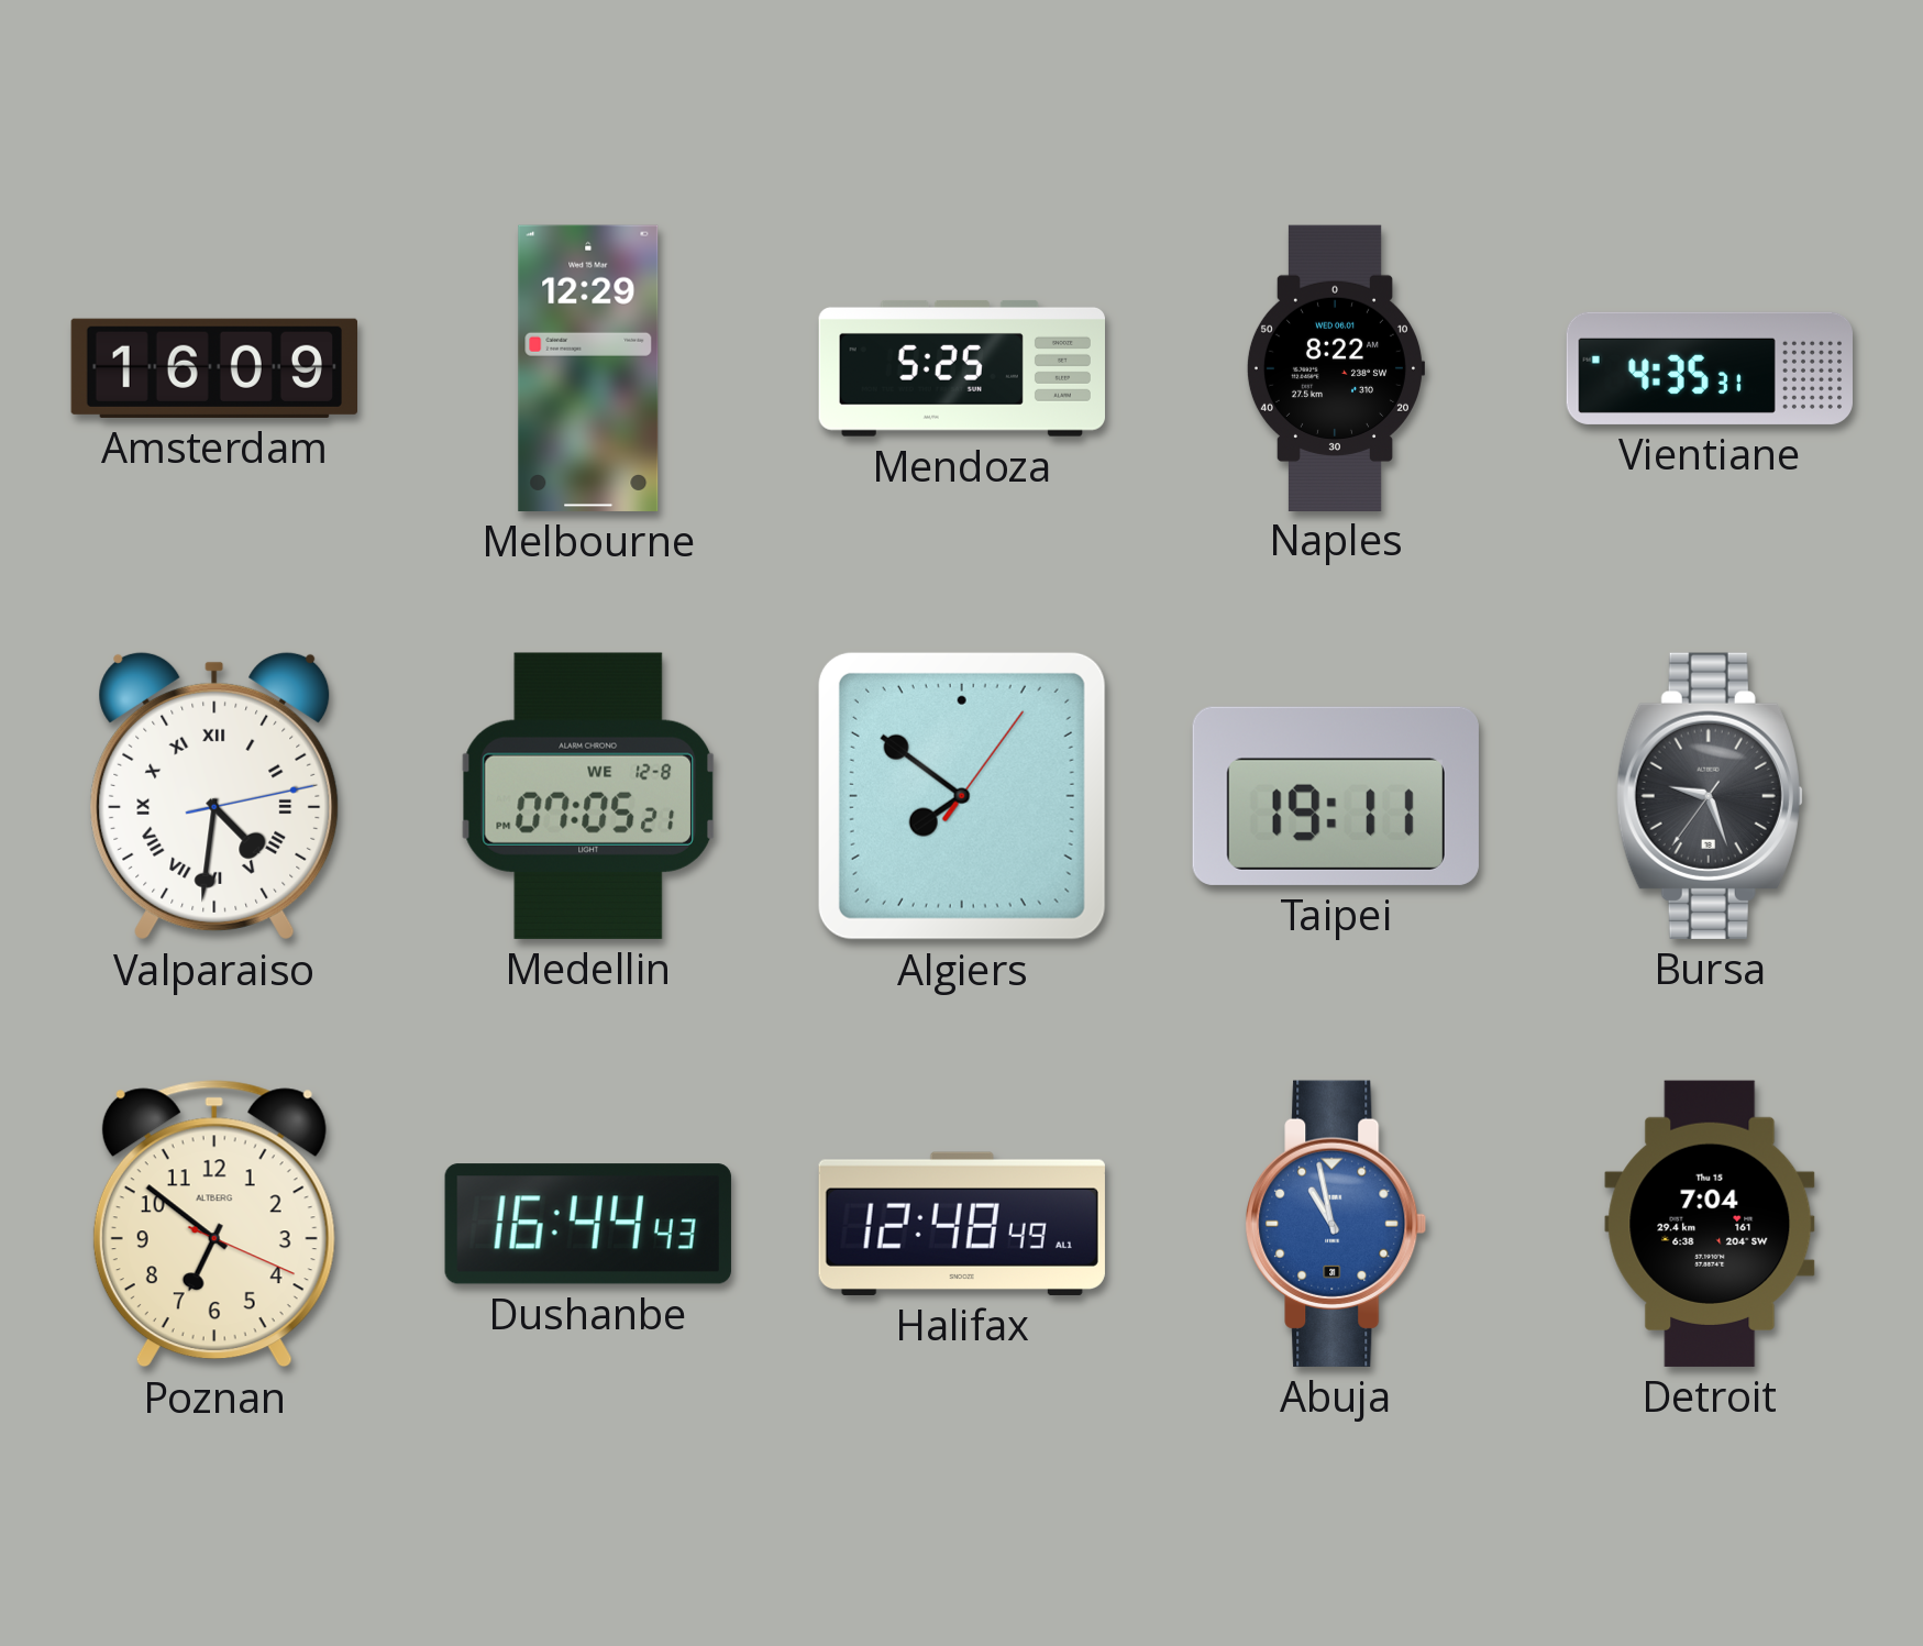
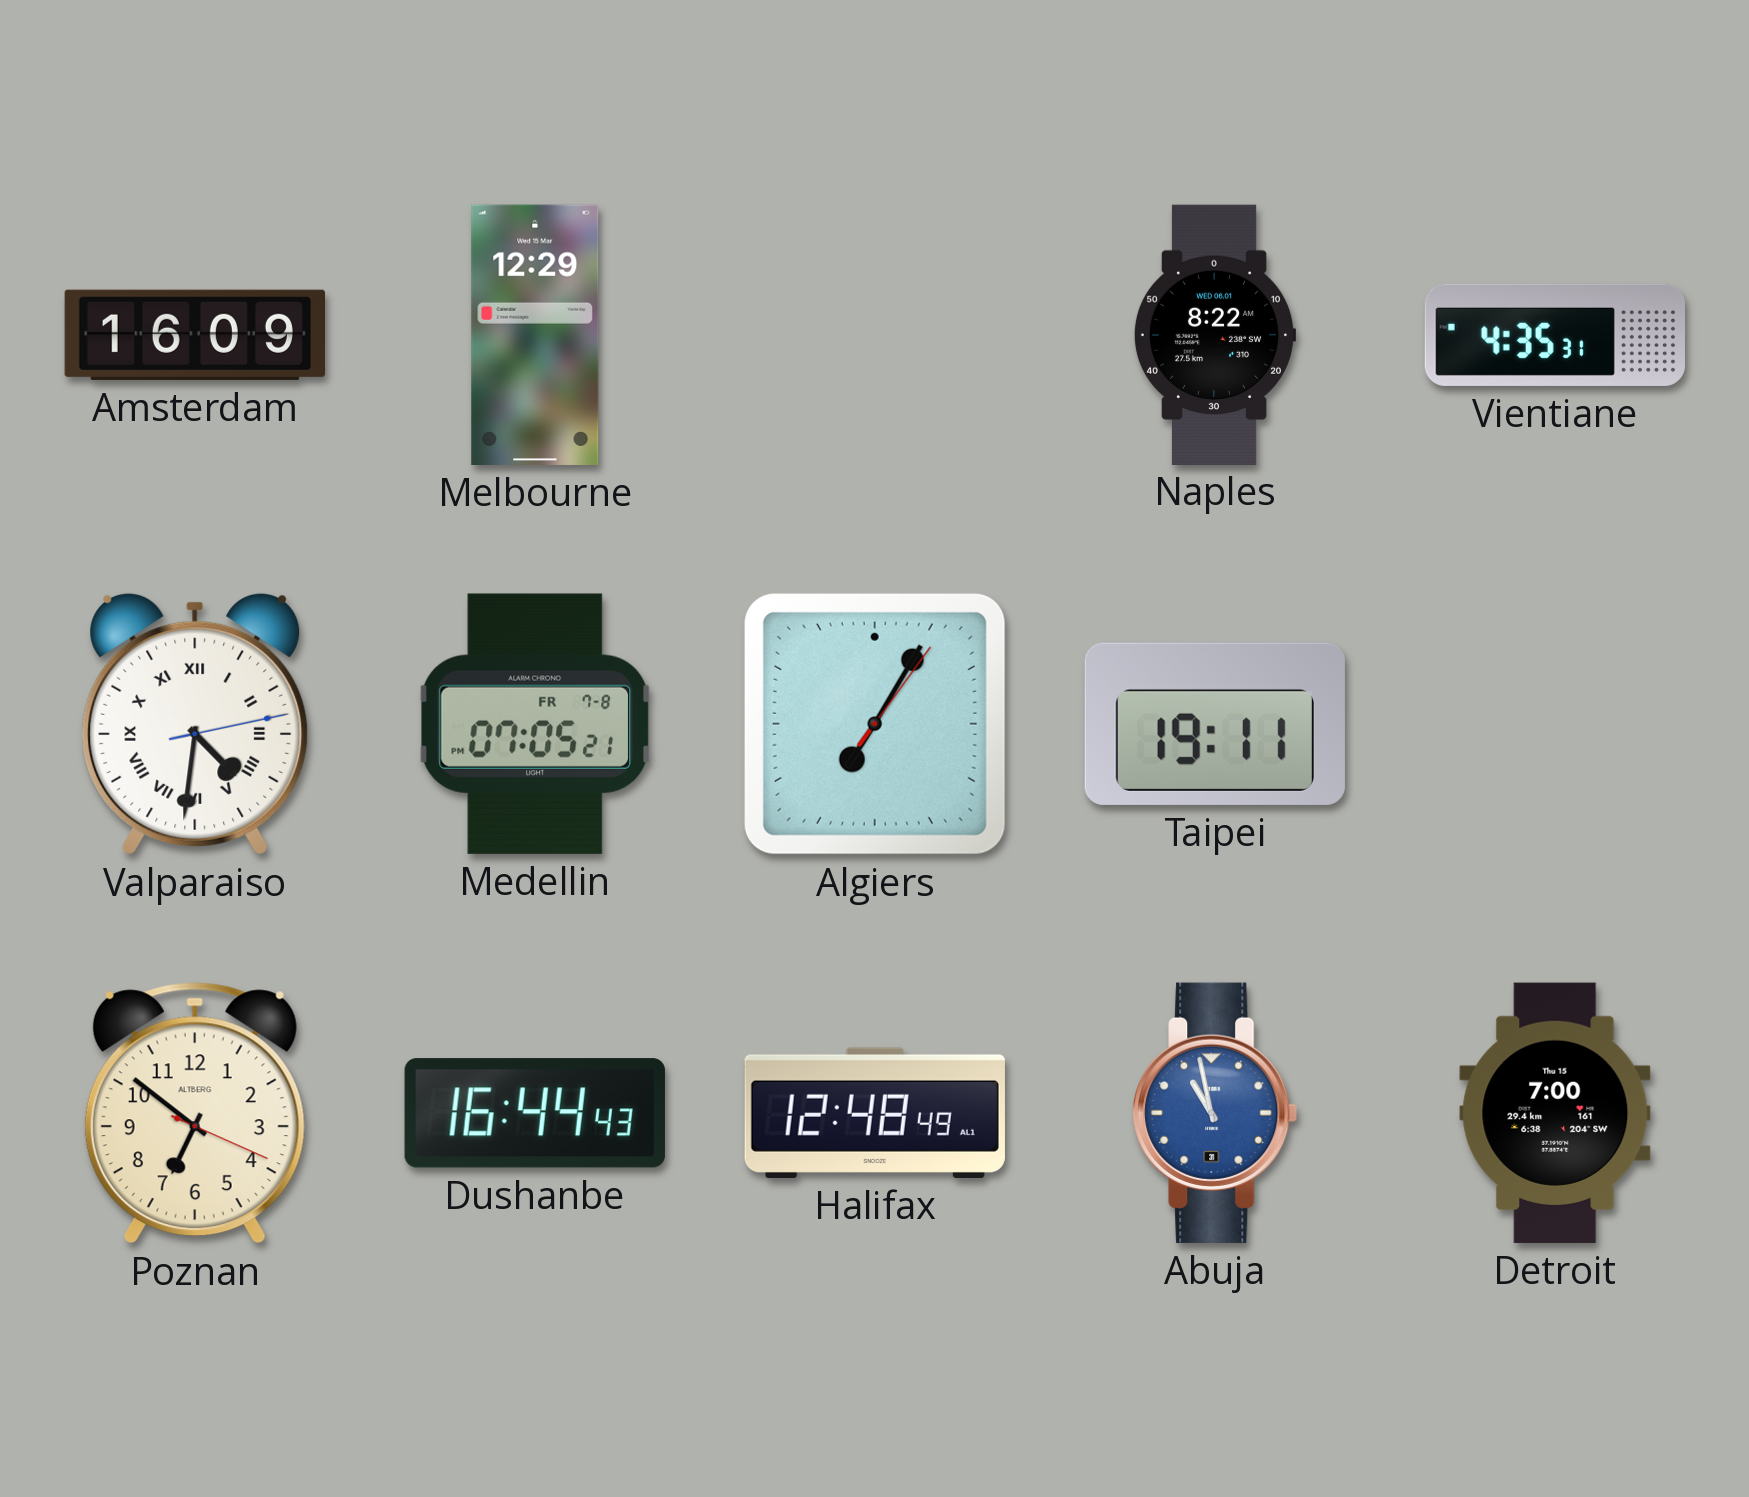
Mendoza: 5:25 -> none (961, 368)
Medellin date: WE 12-8 -> FR 7-8 (534, 724)
Algiers: 7:51 -> 7:05 (875, 724)
Bursa: 9:26 -> none (1710, 796)
Detroit: 7:04 -> 7:00 (1555, 1113)
